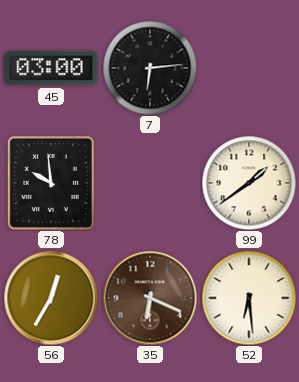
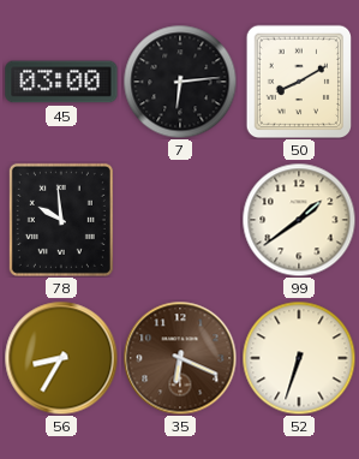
50: none -> 8:10 (299, 82)
56: 12:35 -> 8:35 (61, 358)
52: 6:29 -> 6:33 (299, 358)
